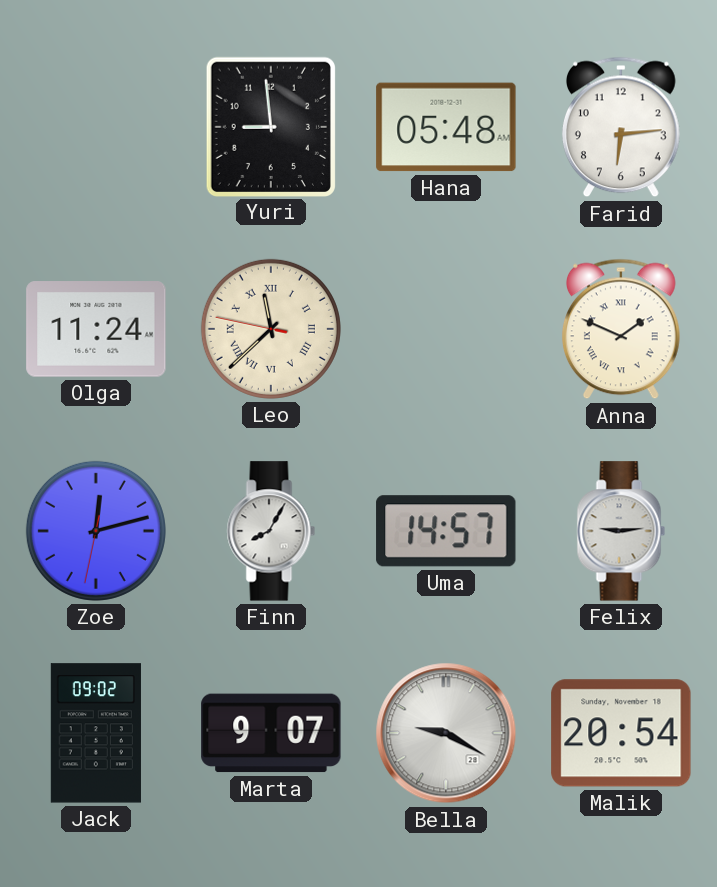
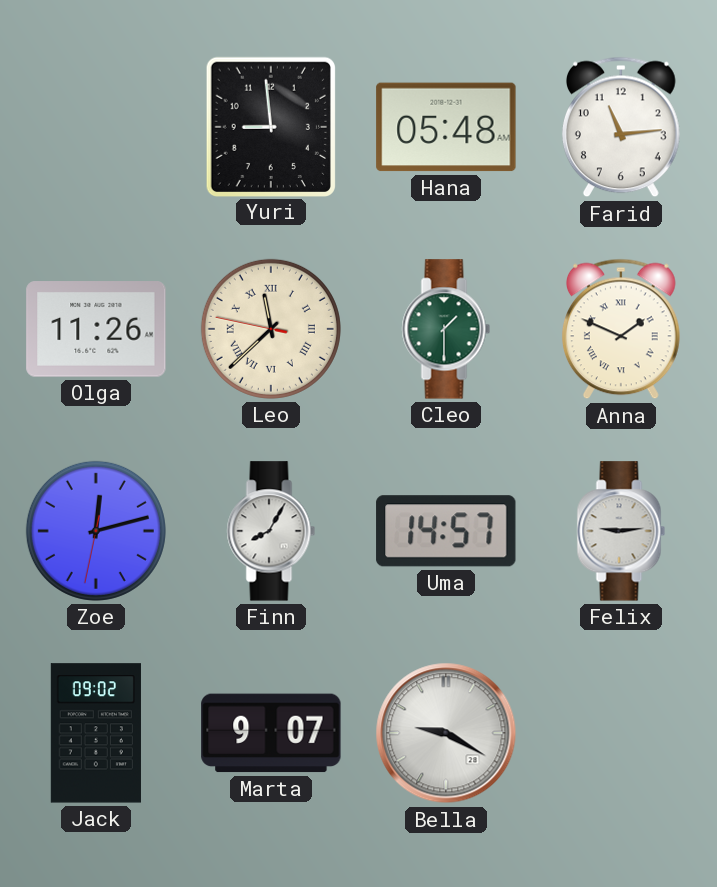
Farid: 6:14 -> 11:14 (621, 127)
Olga: 11:24 -> 11:26 (96, 329)
Cleo: none -> 1:30 (446, 329)
Malik: 20:54 -> none (621, 733)
